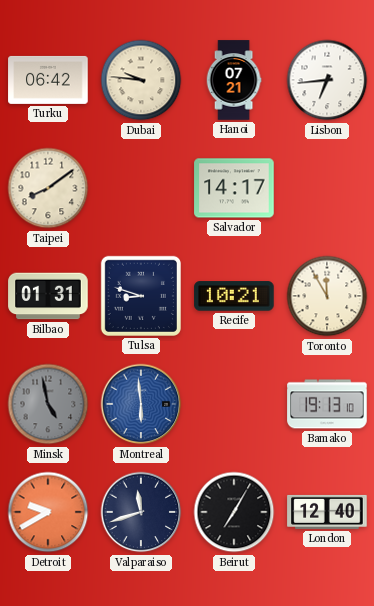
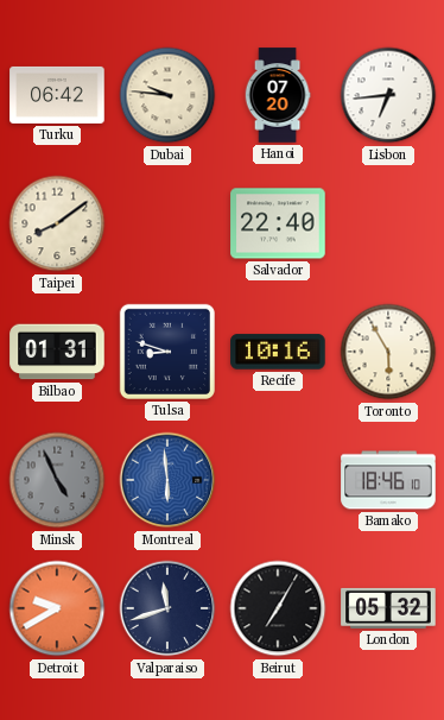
Hanoi: 07:21 -> 07:20 (278, 95)
Salvador: 14:17 -> 22:40 (278, 223)
Recife: 10:21 -> 10:16 (278, 352)
Toronto: 11:55 -> 5:55 (388, 352)
Minsk: 4:58 -> 4:56 (57, 480)
Bamako: 19:13 -> 18:46 (388, 480)
London: 12:40 -> 05:32 (388, 608)
